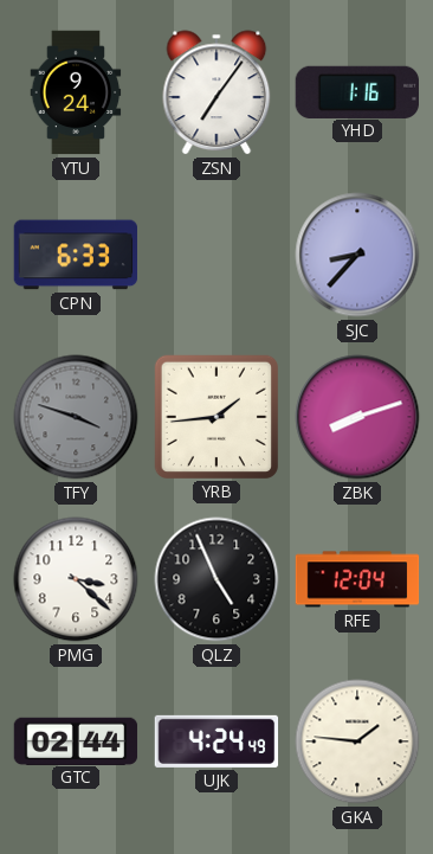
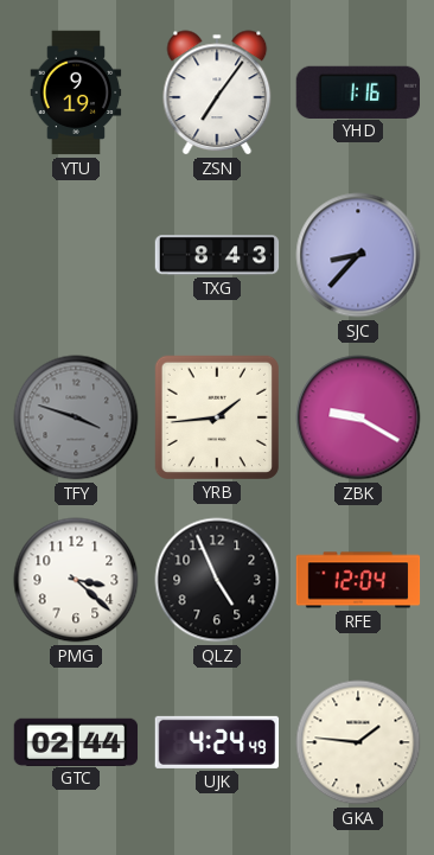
YTU: 9:24 -> 9:19 (76, 92)
CPN: 6:33 -> none (75, 255)
TXG: none -> 8:43 (217, 255)
ZBK: 8:12 -> 9:20 (358, 417)
